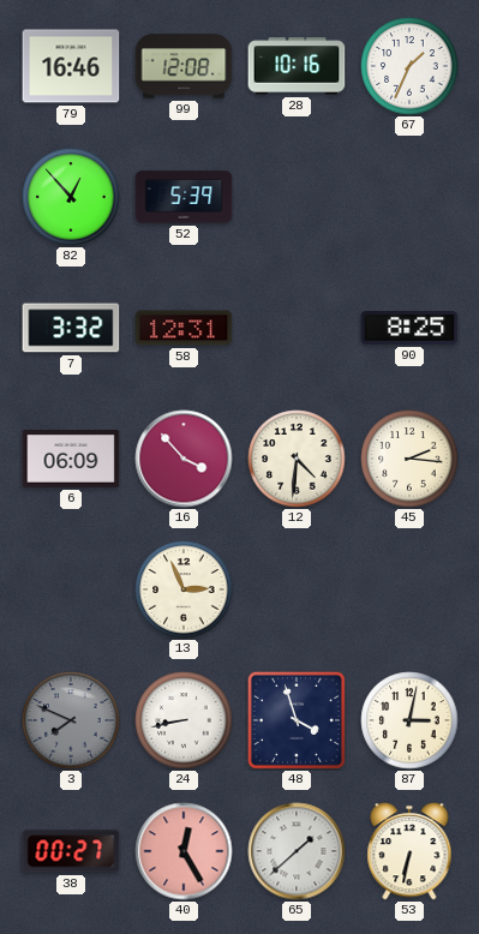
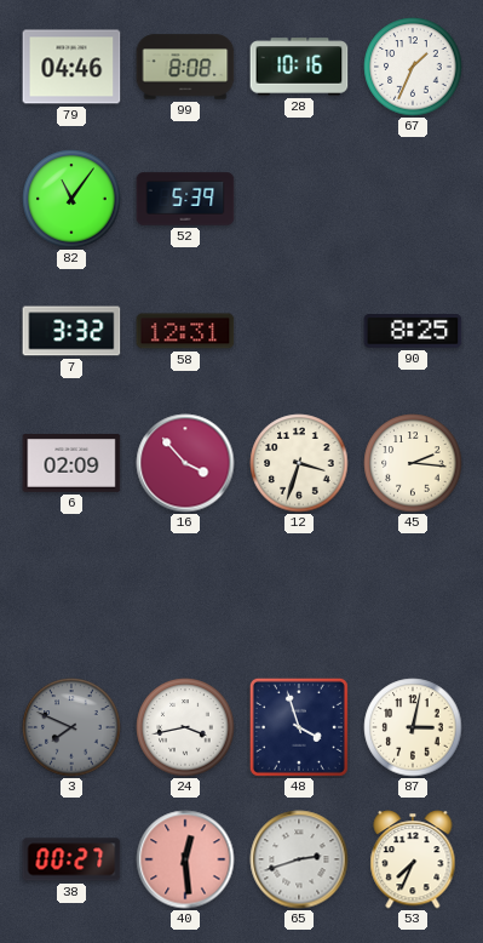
79: 16:46 -> 04:46 (71, 67)
99: 12:08 -> 8:08 (185, 67)
82: 12:53 -> 11:06 (71, 199)
6: 06:09 -> 02:09 (71, 464)
12: 4:31 -> 3:33 (299, 463)
13: 2:56 -> none (184, 589)
24: 8:43 -> 3:43 (185, 727)
40: 12:25 -> 12:29 (185, 859)
65: 1:38 -> 2:42 (299, 859)
53: 6:32 -> 7:34 (413, 859)
